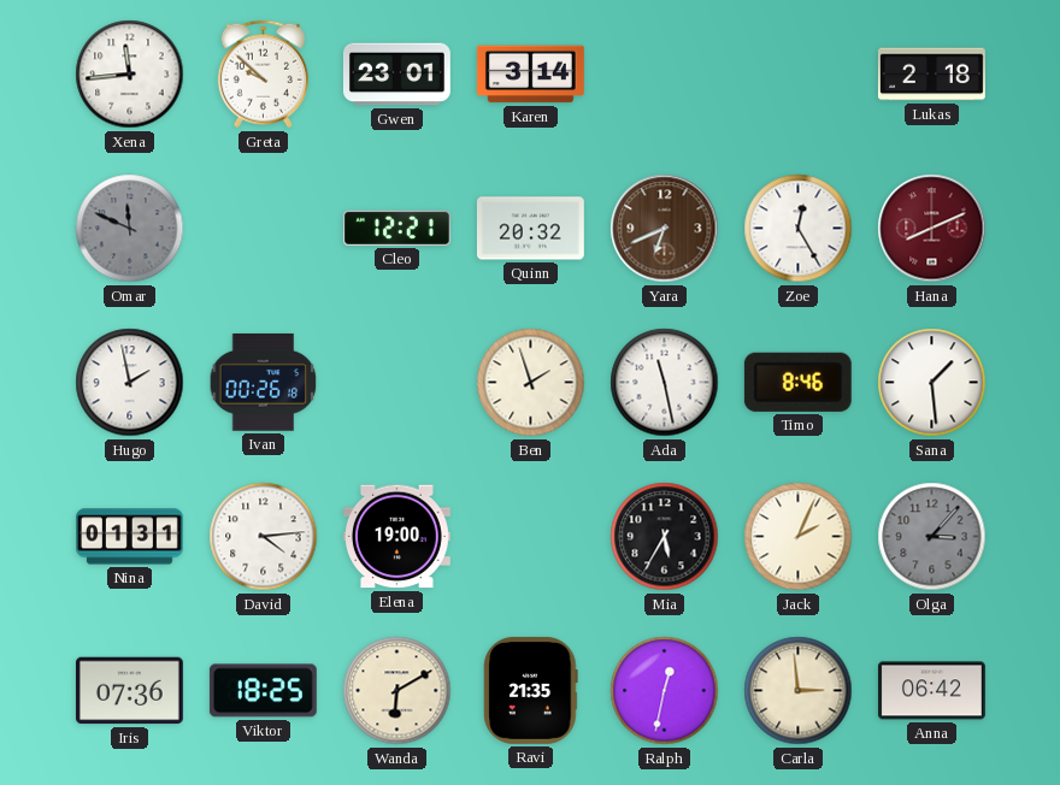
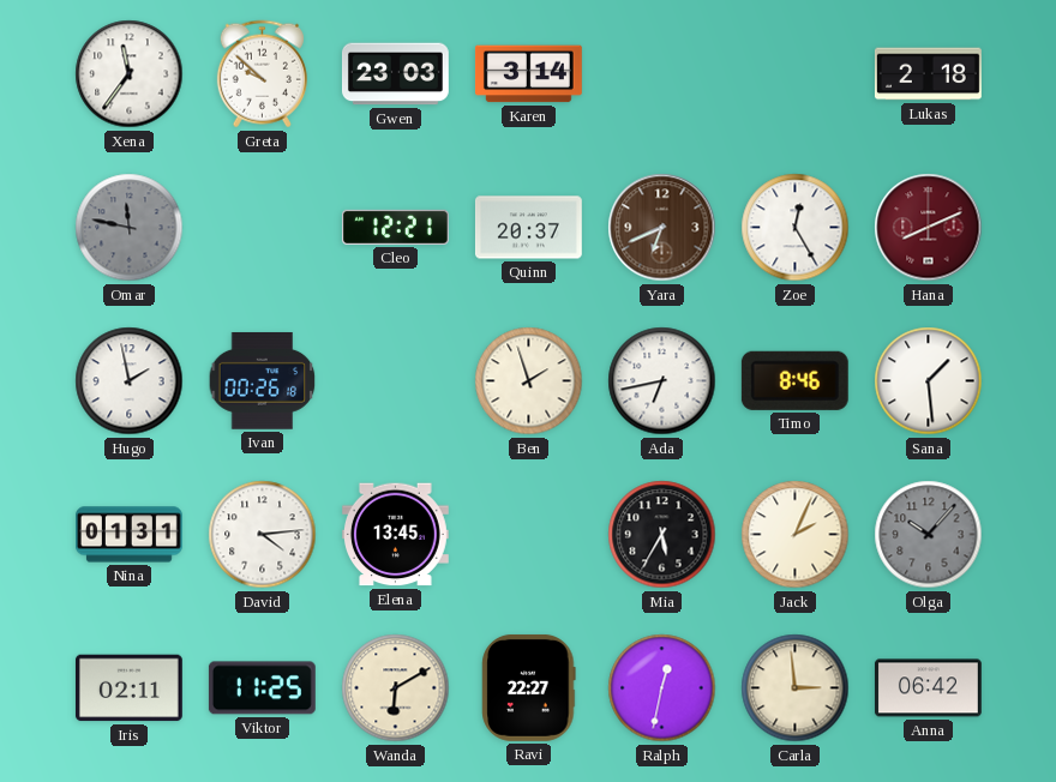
Xena: 11:44 -> 11:36 (130, 74)
Gwen: 23:01 -> 23:03 (395, 74)
Omar: 11:49 -> 11:47 (130, 228)
Quinn: 20:32 -> 20:37 (528, 228)
Ada: 11:28 -> 6:43 (662, 381)
Elena: 19:00 -> 13:45 (395, 535)
Olga: 3:07 -> 10:07 (929, 535)
Iris: 07:36 -> 02:11 (128, 688)
Viktor: 18:25 -> 11:25 (262, 688)
Ravi: 21:35 -> 22:27 (529, 687)
